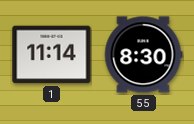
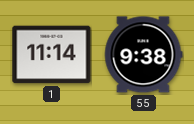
55: 8:30 -> 9:38 (143, 55)
